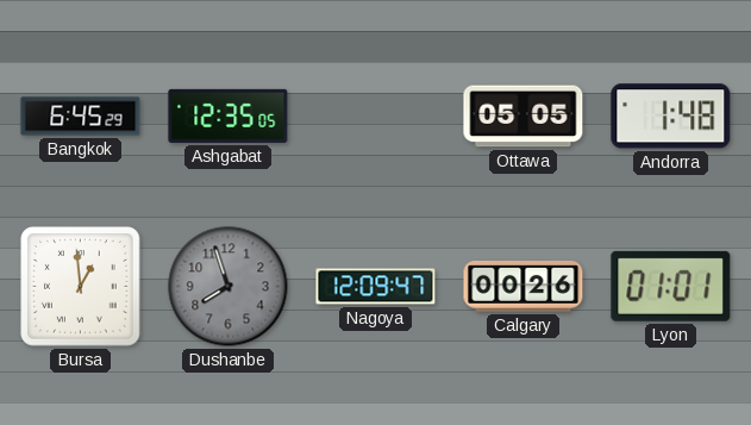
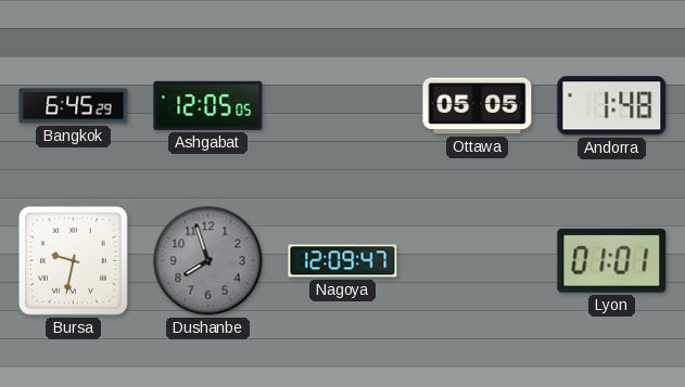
Ashgabat: 12:35 -> 12:05 (208, 105)
Bursa: 12:59 -> 9:32 (74, 261)
Calgary: 00:26 -> none (524, 287)
